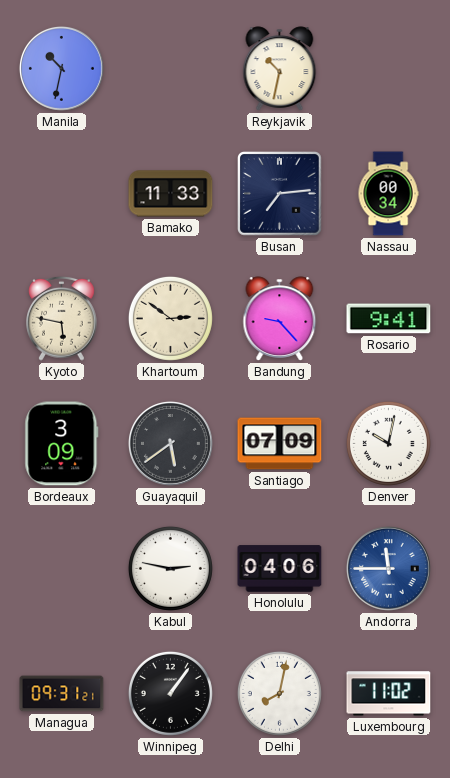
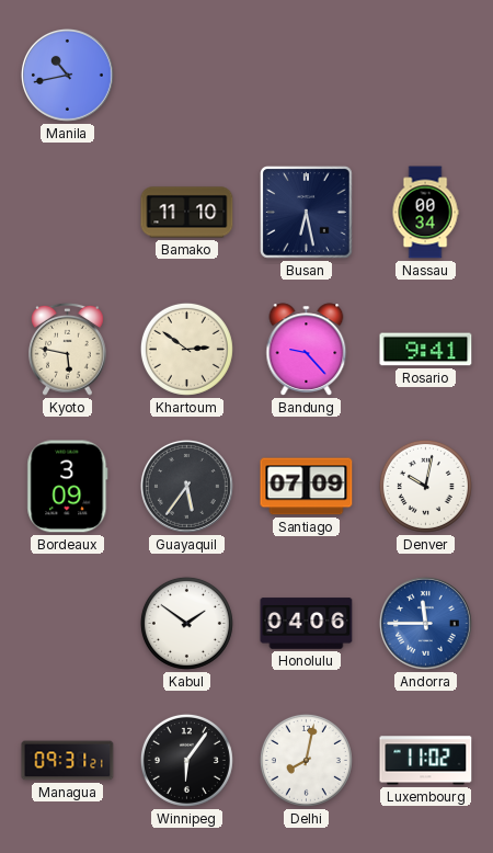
Manila: 10:32 -> 10:43 (67, 75)
Reykjavik: 10:32 -> none (280, 69)
Bamako: 11:33 -> 11:10 (187, 213)
Busan: 7:14 -> 6:28 (307, 213)
Guayaquil: 5:39 -> 5:36 (186, 486)
Kabul: 2:47 -> 1:51 (186, 623)
Winnipeg: 1:06 -> 6:06 (186, 760)
